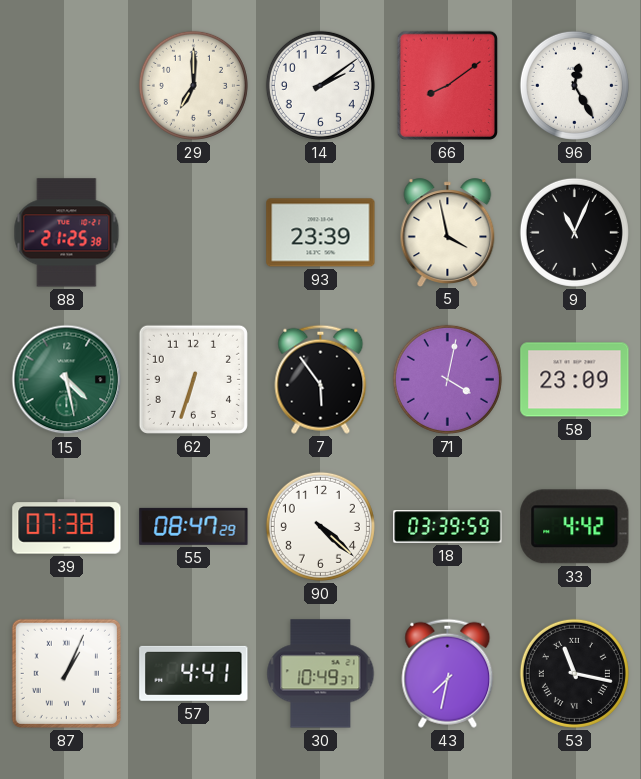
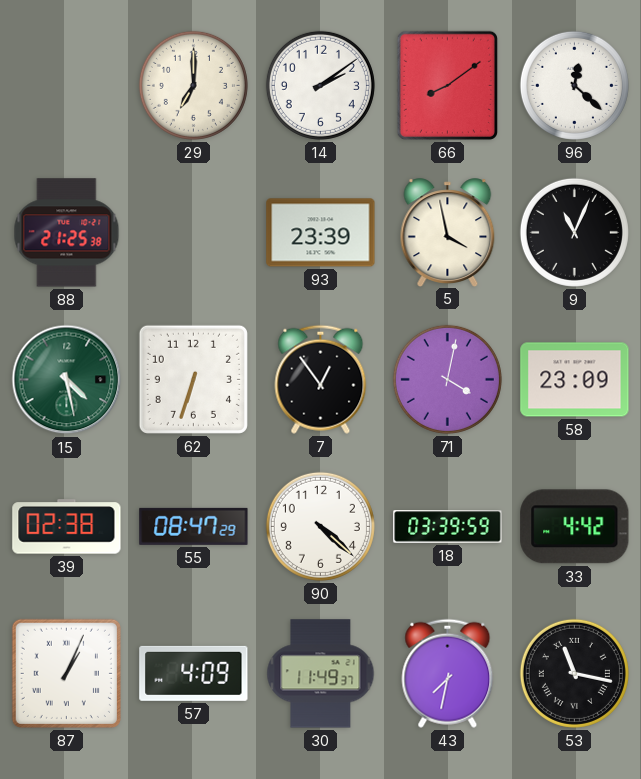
96: 12:25 -> 12:22 (574, 85)
7: 5:54 -> 12:54 (321, 379)
39: 07:38 -> 02:38 (67, 527)
57: 4:41 -> 4:09 (194, 673)
30: 10:49 -> 11:49 (321, 674)
